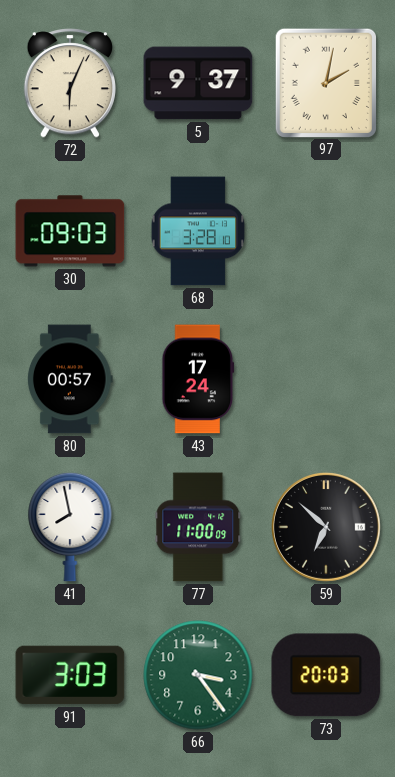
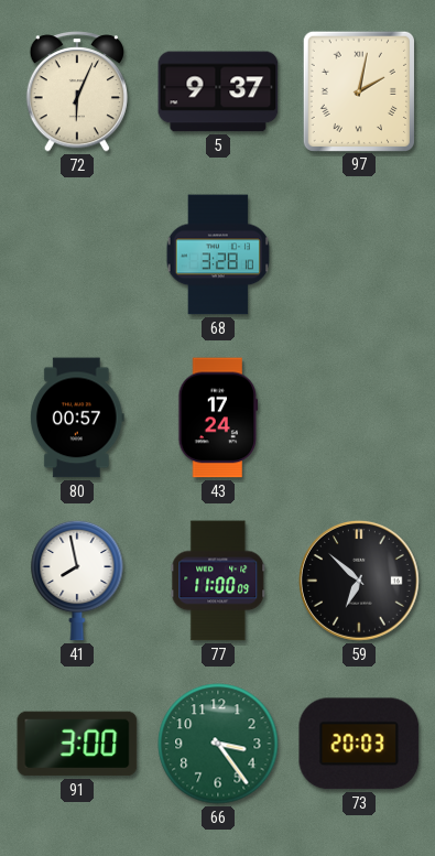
30: 09:03 -> none (70, 231)
91: 3:03 -> 3:00 (77, 744)
